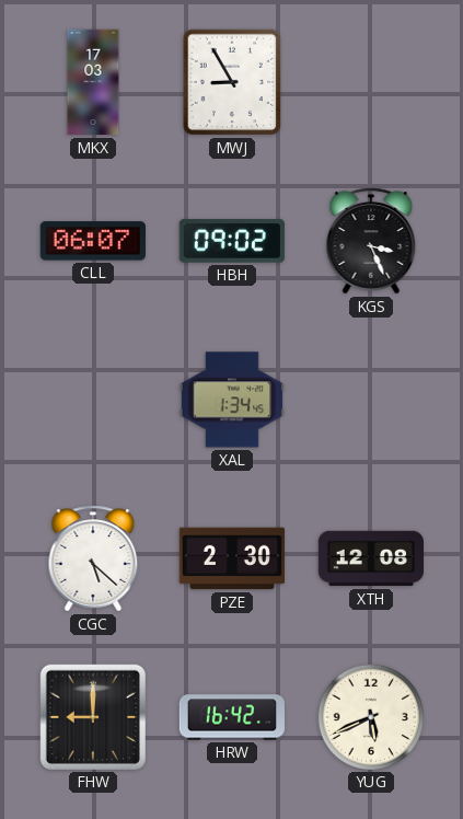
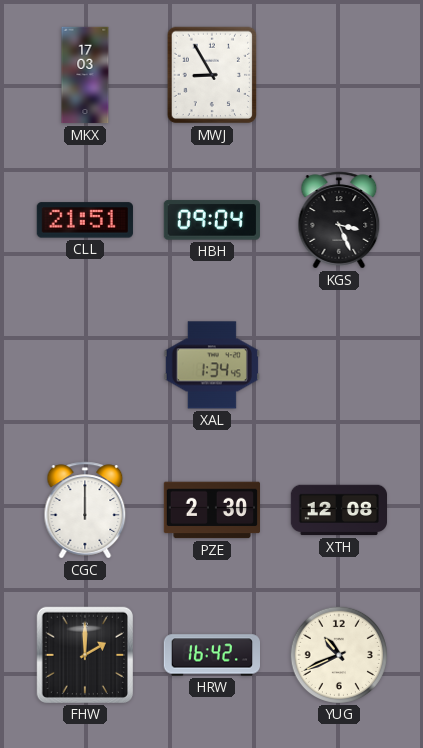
CLL: 06:07 -> 21:51 (85, 220)
HBH: 09:02 -> 09:04 (212, 220)
CGC: 5:22 -> 12:00 (85, 510)
FHW: 9:00 -> 2:00 (85, 655)
YUG: 5:41 -> 10:41 (338, 654)
